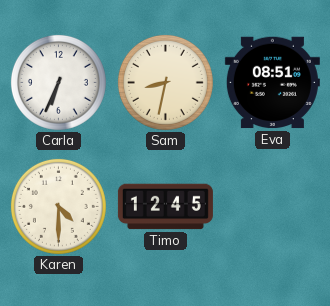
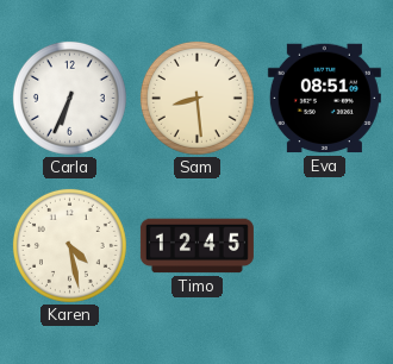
Sam: 8:32 -> 8:29 (196, 98)
Karen: 4:30 -> 4:28 (69, 245)
